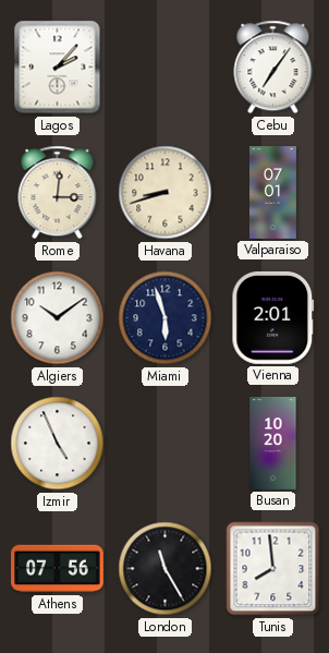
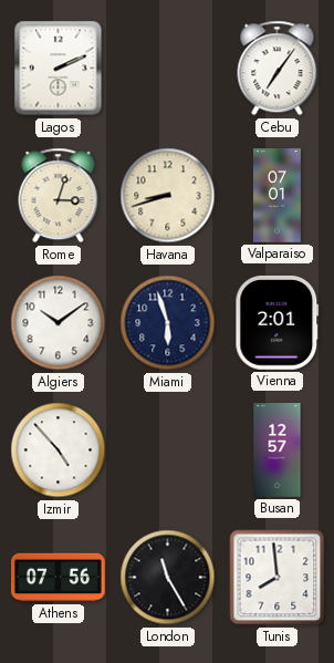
Lagos: 2:07 -> 2:11 (59, 69)
Rome: 3:01 -> 3:03 (59, 196)
Izmir: 4:56 -> 4:53 (59, 450)
Busan: 10:20 -> 12:57 (278, 450)
